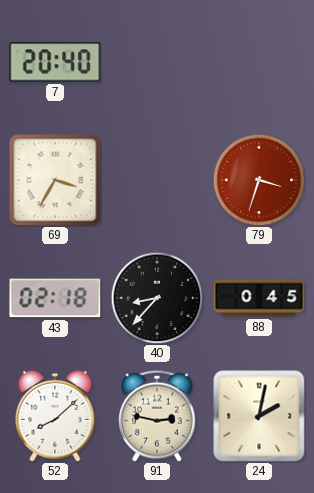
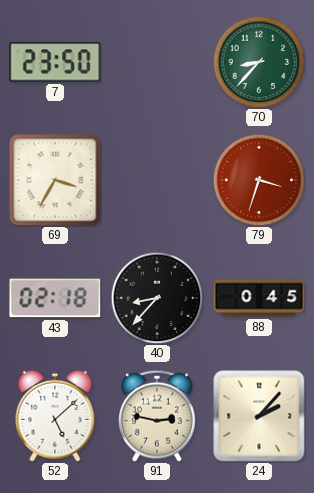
7: 20:40 -> 23:50 (55, 62)
70: none -> 8:37 (259, 62)
52: 8:08 -> 5:08 (55, 416)
24: 2:02 -> 2:07 (259, 416)
